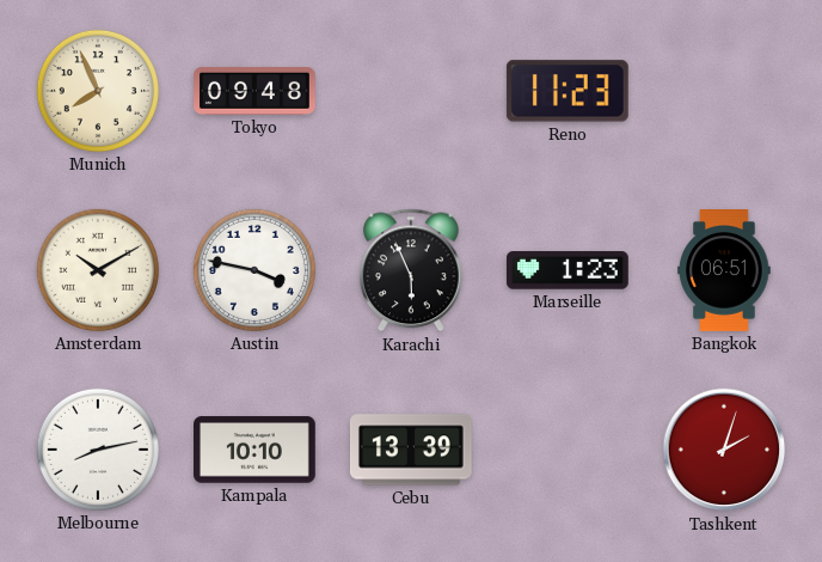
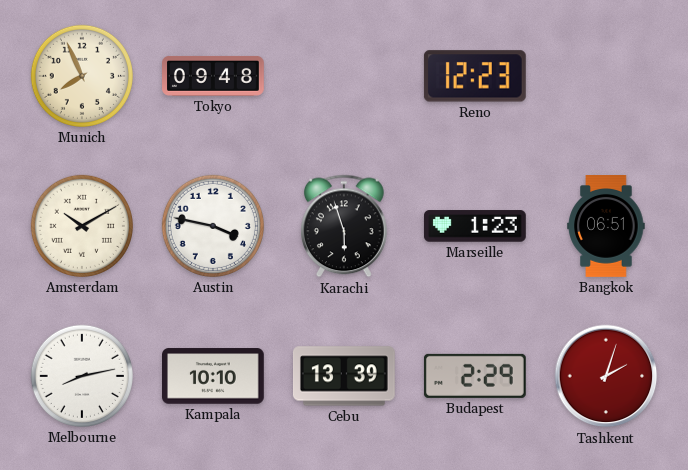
Reno: 11:23 -> 12:23 (475, 76)
Karachi: 5:56 -> 5:57 (345, 226)
Budapest: none -> 2:29 (475, 376)
